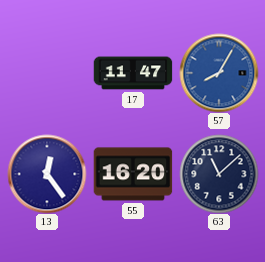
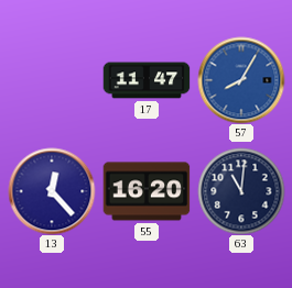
13: 12:24 -> 12:23 (52, 191)
63: 11:08 -> 11:01 (241, 191)
